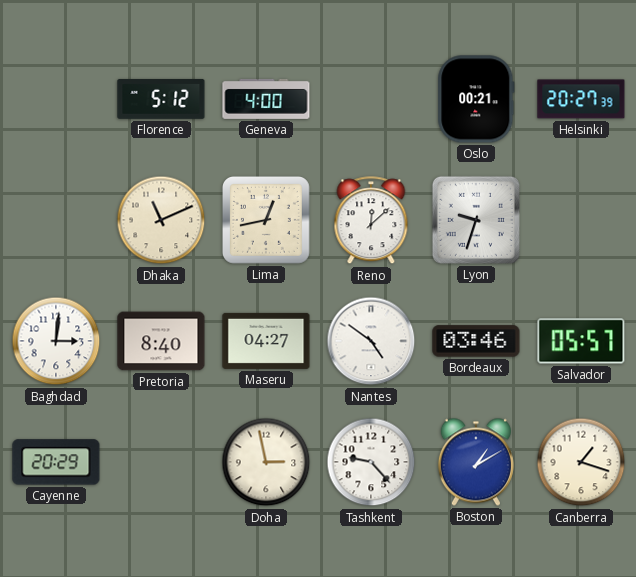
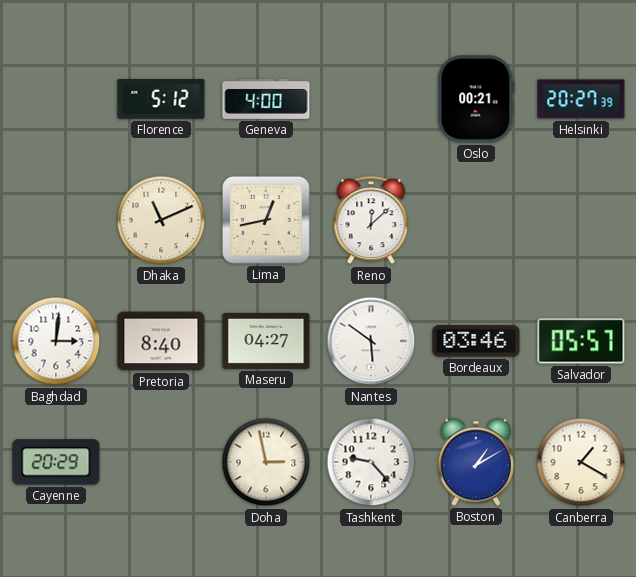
Lyon: 9:33 -> none (476, 220)
Nantes: 4:51 -> 5:51 (371, 341)
Canberra: 1:18 -> 1:20 (581, 462)
